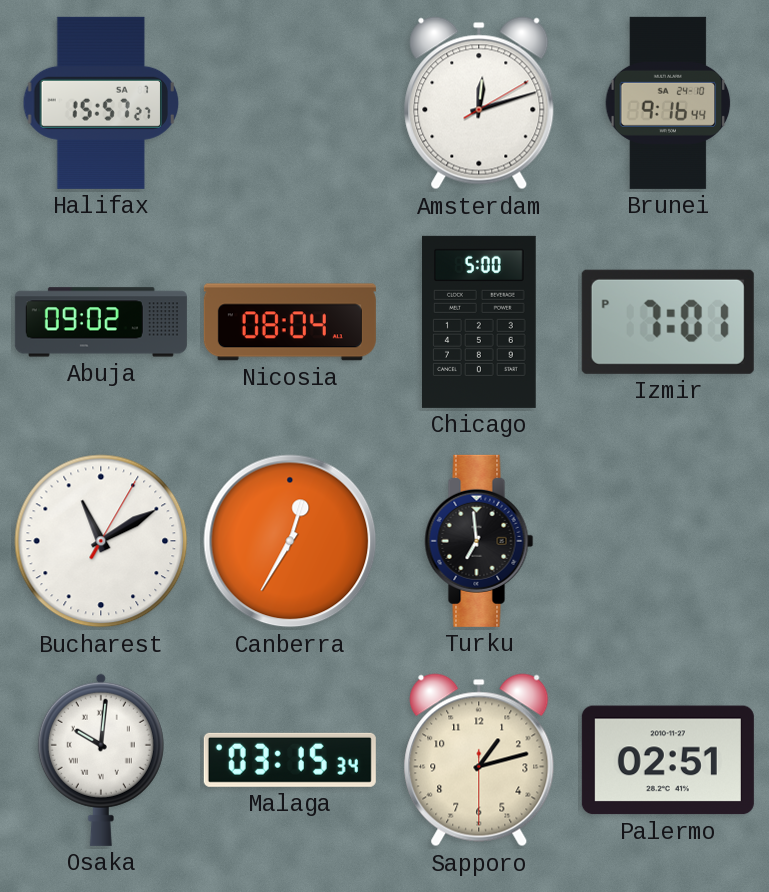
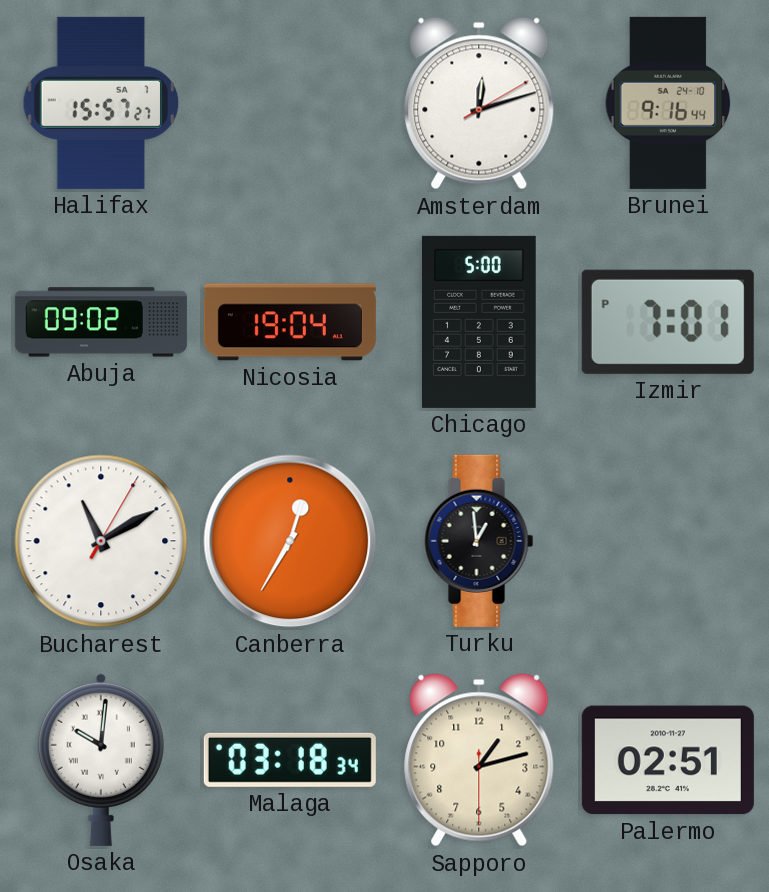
Nicosia: 08:04 -> 19:04 (290, 322)
Turku: 6:59 -> 12:59 (479, 541)
Malaga: 03:15 -> 03:18 (290, 760)
